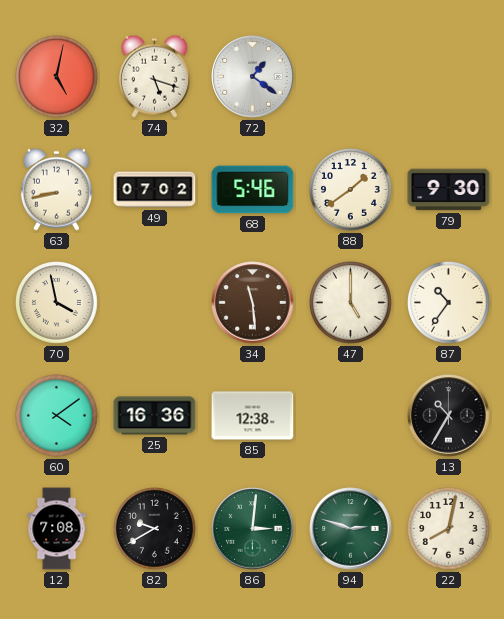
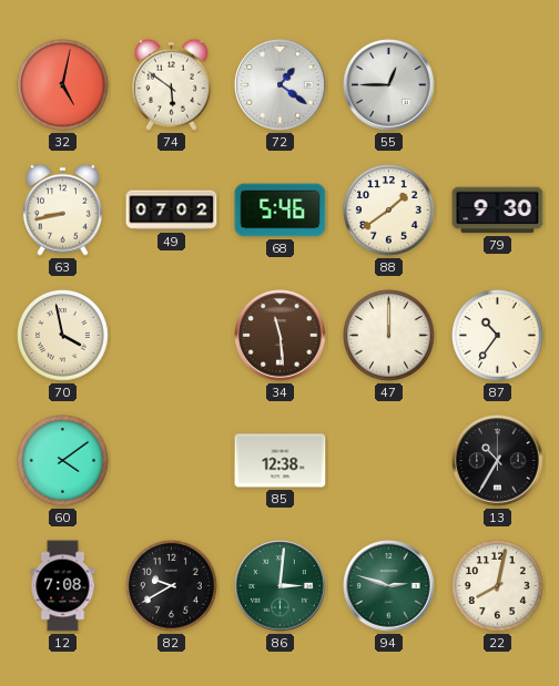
74: 5:18 -> 5:51 (171, 84)
55: none -> 12:45 (389, 85)
47: 5:00 -> 12:00 (389, 336)
25: 16:36 -> none (155, 416)
